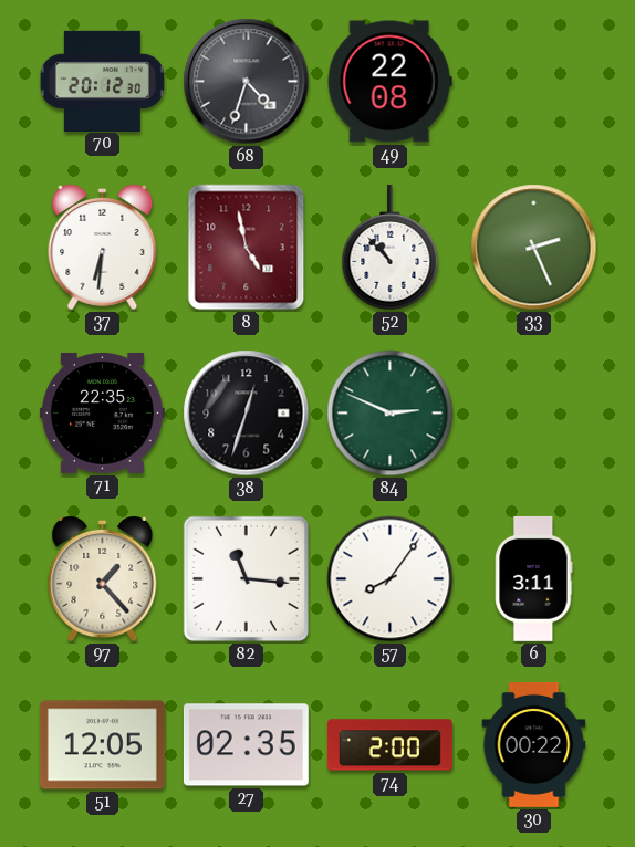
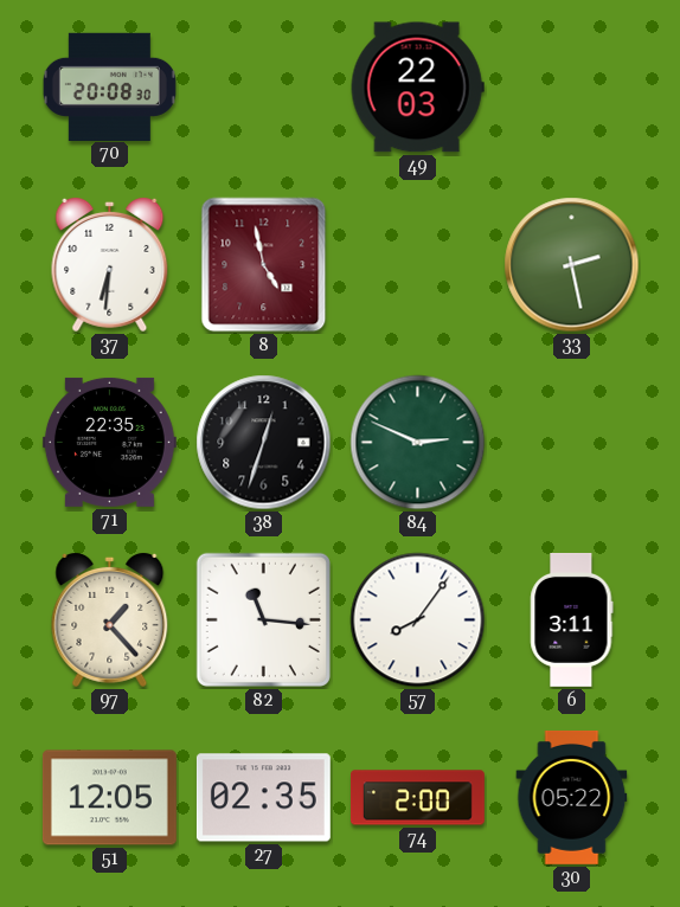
70: 20:12 -> 20:08 (109, 86)
68: 4:33 -> none (247, 82)
49: 22:08 -> 22:03 (417, 88)
52: 10:53 -> none (391, 247)
33: 2:26 -> 2:28 (572, 265)
30: 00:22 -> 05:22 (572, 797)
